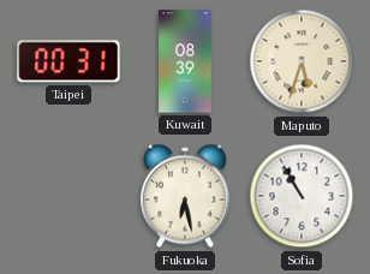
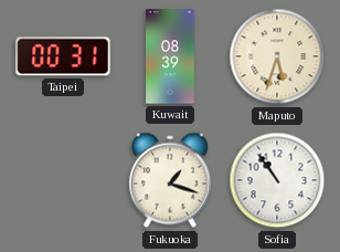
Fukuoka: 6:28 -> 1:18 (170, 180)
Sofia: 10:55 -> 10:54 (277, 180)
